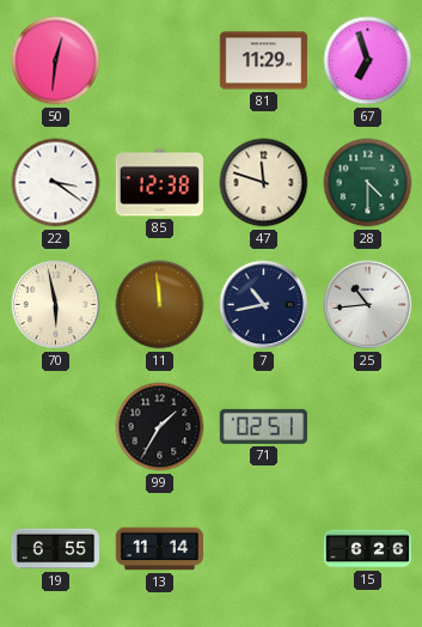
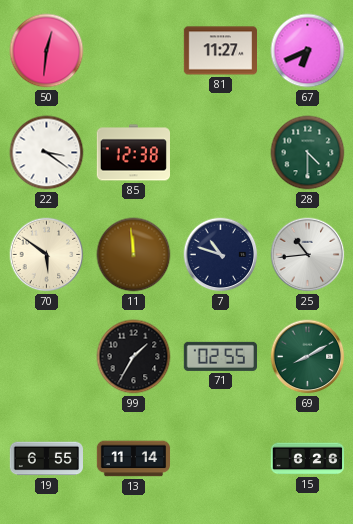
81: 11:29 -> 11:27 (220, 51)
67: 6:57 -> 6:41 (308, 51)
47: 11:48 -> none (264, 183)
70: 5:58 -> 5:51 (47, 255)
7: 10:43 -> 10:48 (221, 255)
71: 02:51 -> 02:55 (220, 356)
69: none -> 8:10 (308, 357)
